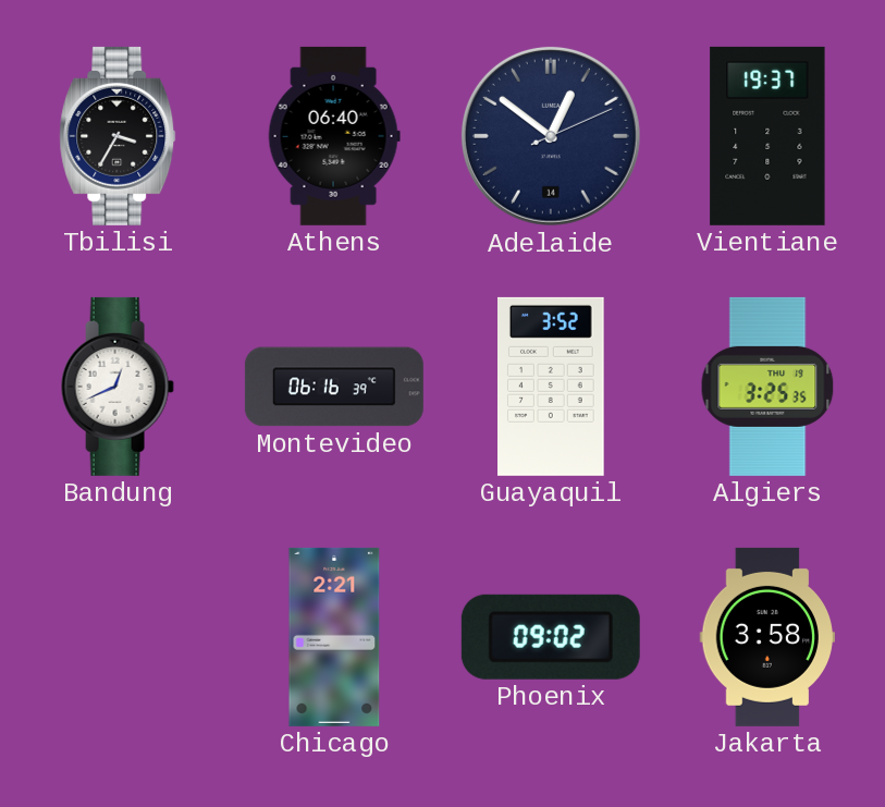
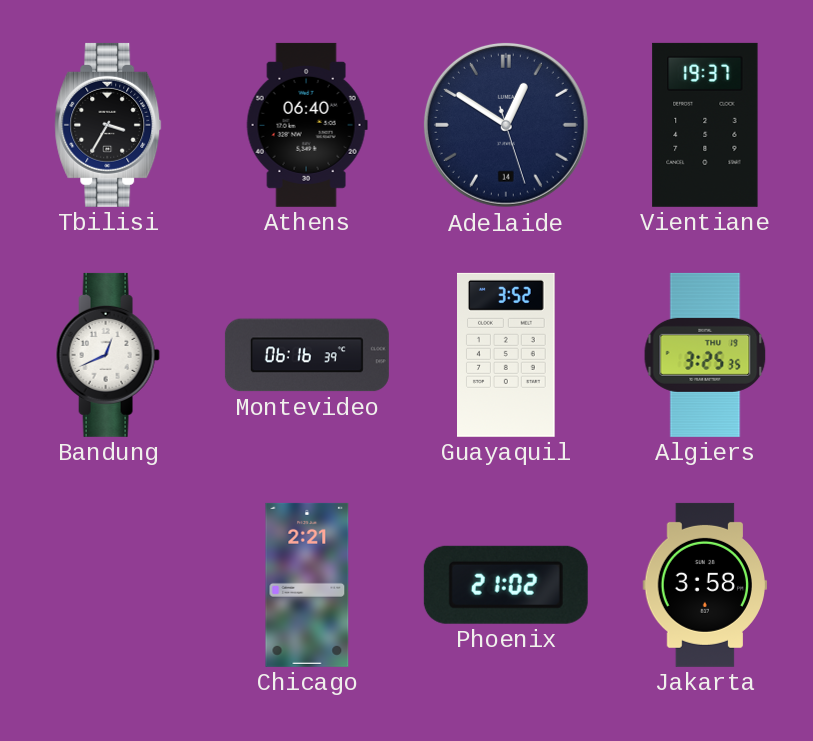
Adelaide: 12:51 -> 12:50 (506, 125)
Phoenix: 09:02 -> 21:02 (506, 585)
